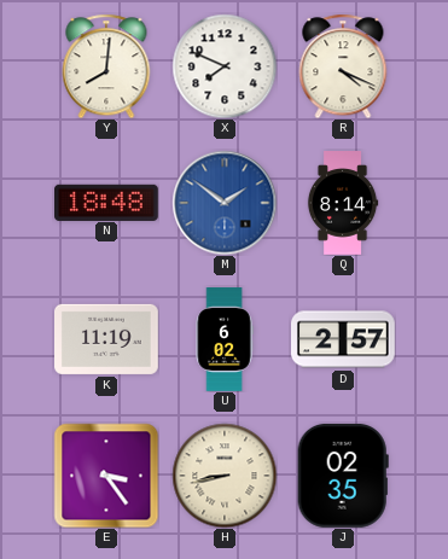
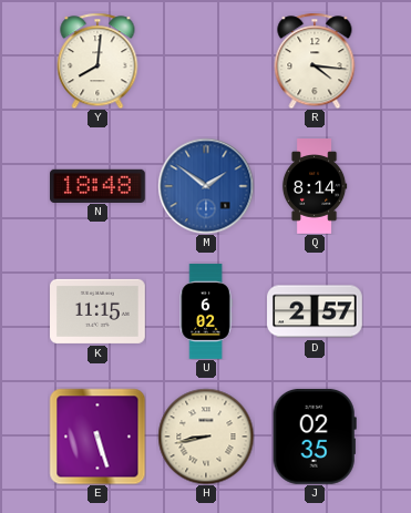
X: 7:49 -> none (225, 66)
R: 4:19 -> 4:16 (315, 61)
K: 11:19 -> 11:15 (99, 311)
E: 3:24 -> 5:27 (97, 437)
